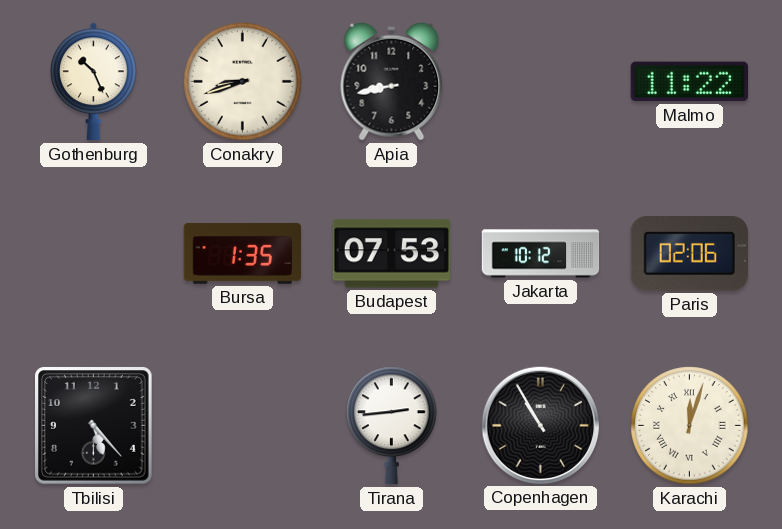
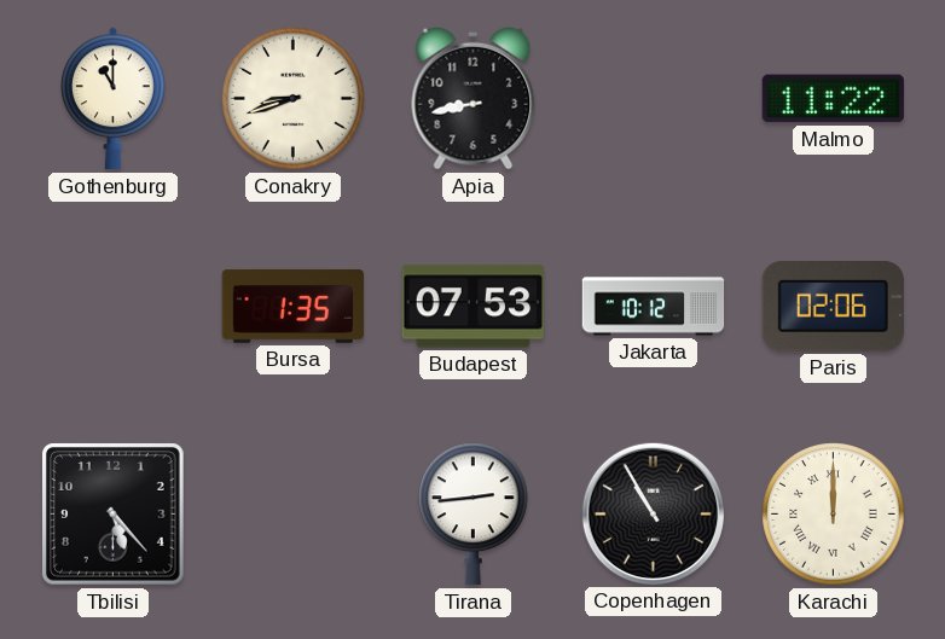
Gothenburg: 10:26 -> 11:00 (114, 99)
Karachi: 12:03 -> 12:00 (834, 515)
